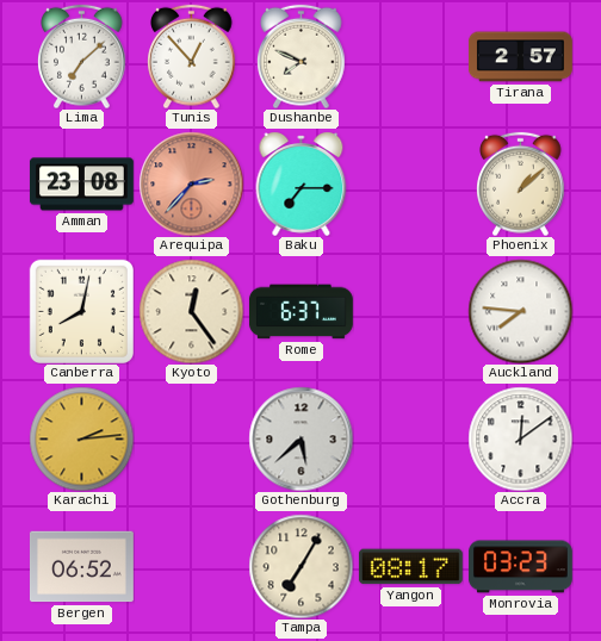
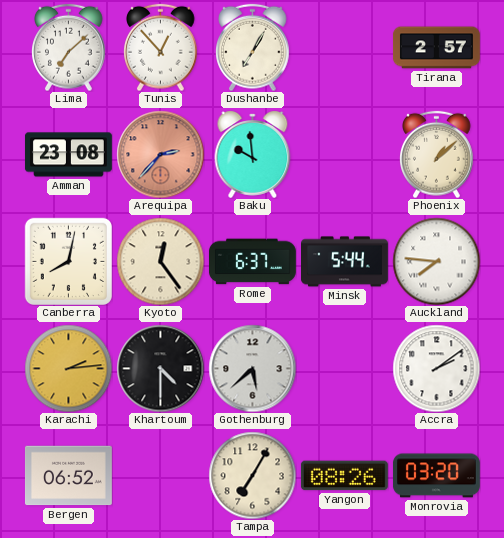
Dushanbe: 7:49 -> 7:05 (253, 47)
Baku: 7:15 -> 9:59 (253, 154)
Minsk: none -> 5:44 (345, 262)
Khartoum: none -> 4:30 (160, 368)
Accra: 12:09 -> 2:09 (436, 368)
Yangon: 08:17 -> 08:26 (344, 476)
Monrovia: 03:23 -> 03:20 (436, 476)
